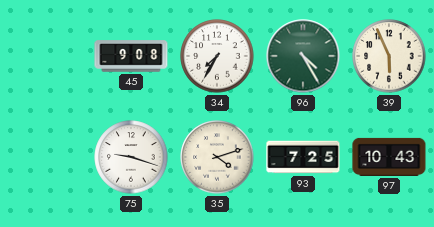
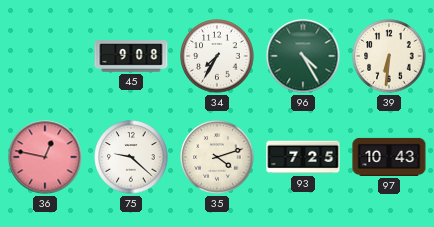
39: 5:56 -> 6:31 (389, 56)
36: none -> 12:47 (45, 157)
75: 9:18 -> 9:22 (131, 157)
